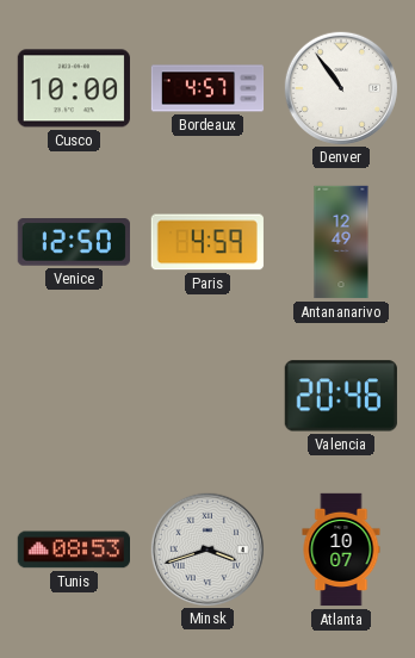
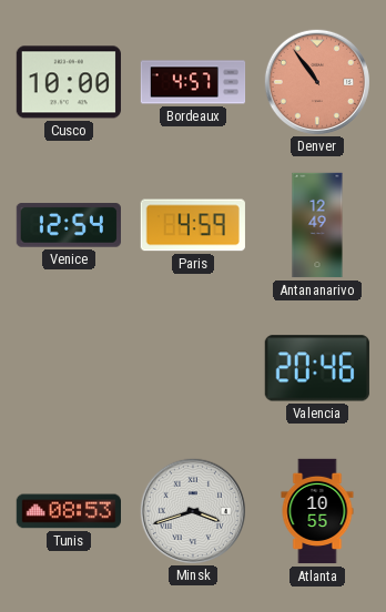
Denver dial: white -> salmon (316, 81)
Venice: 12:50 -> 12:54 (69, 225)
Atlanta: 10:07 -> 10:55 (317, 511)
